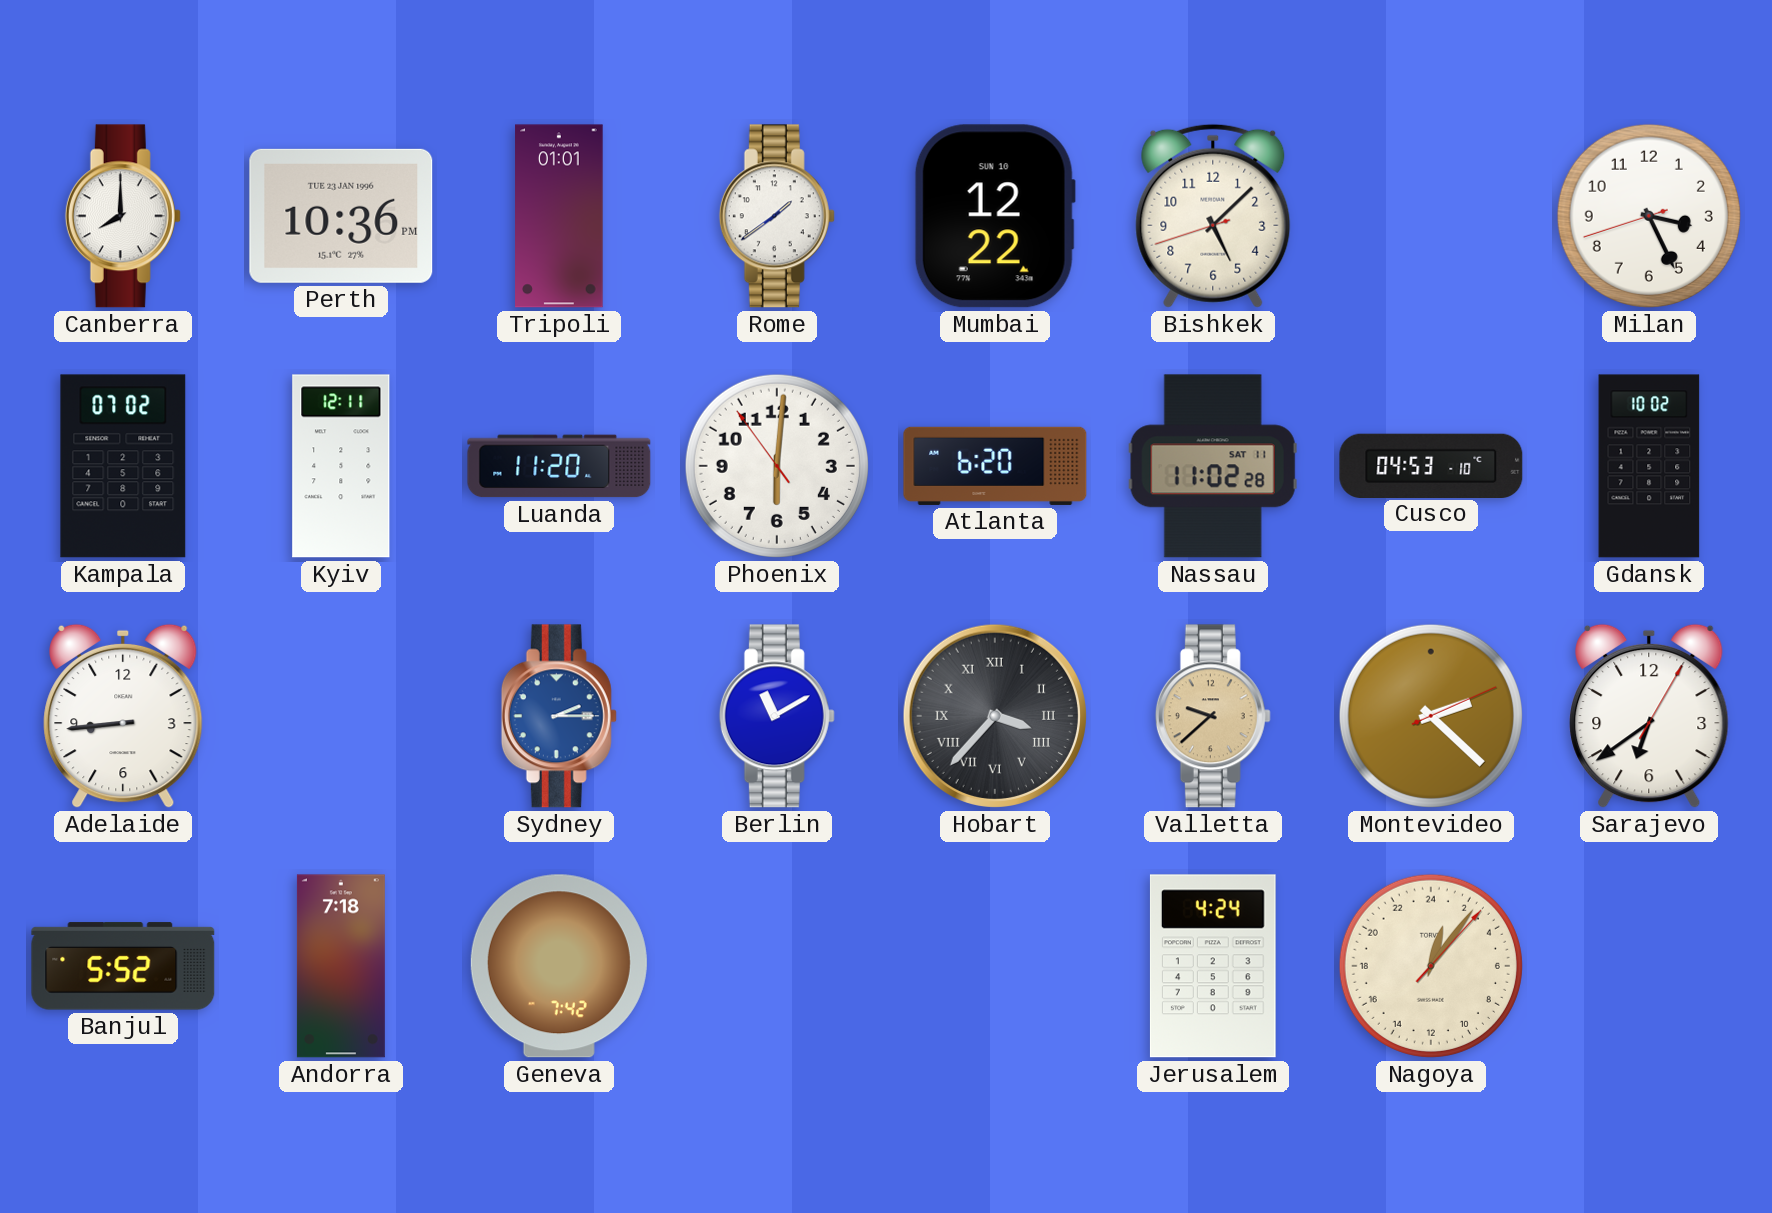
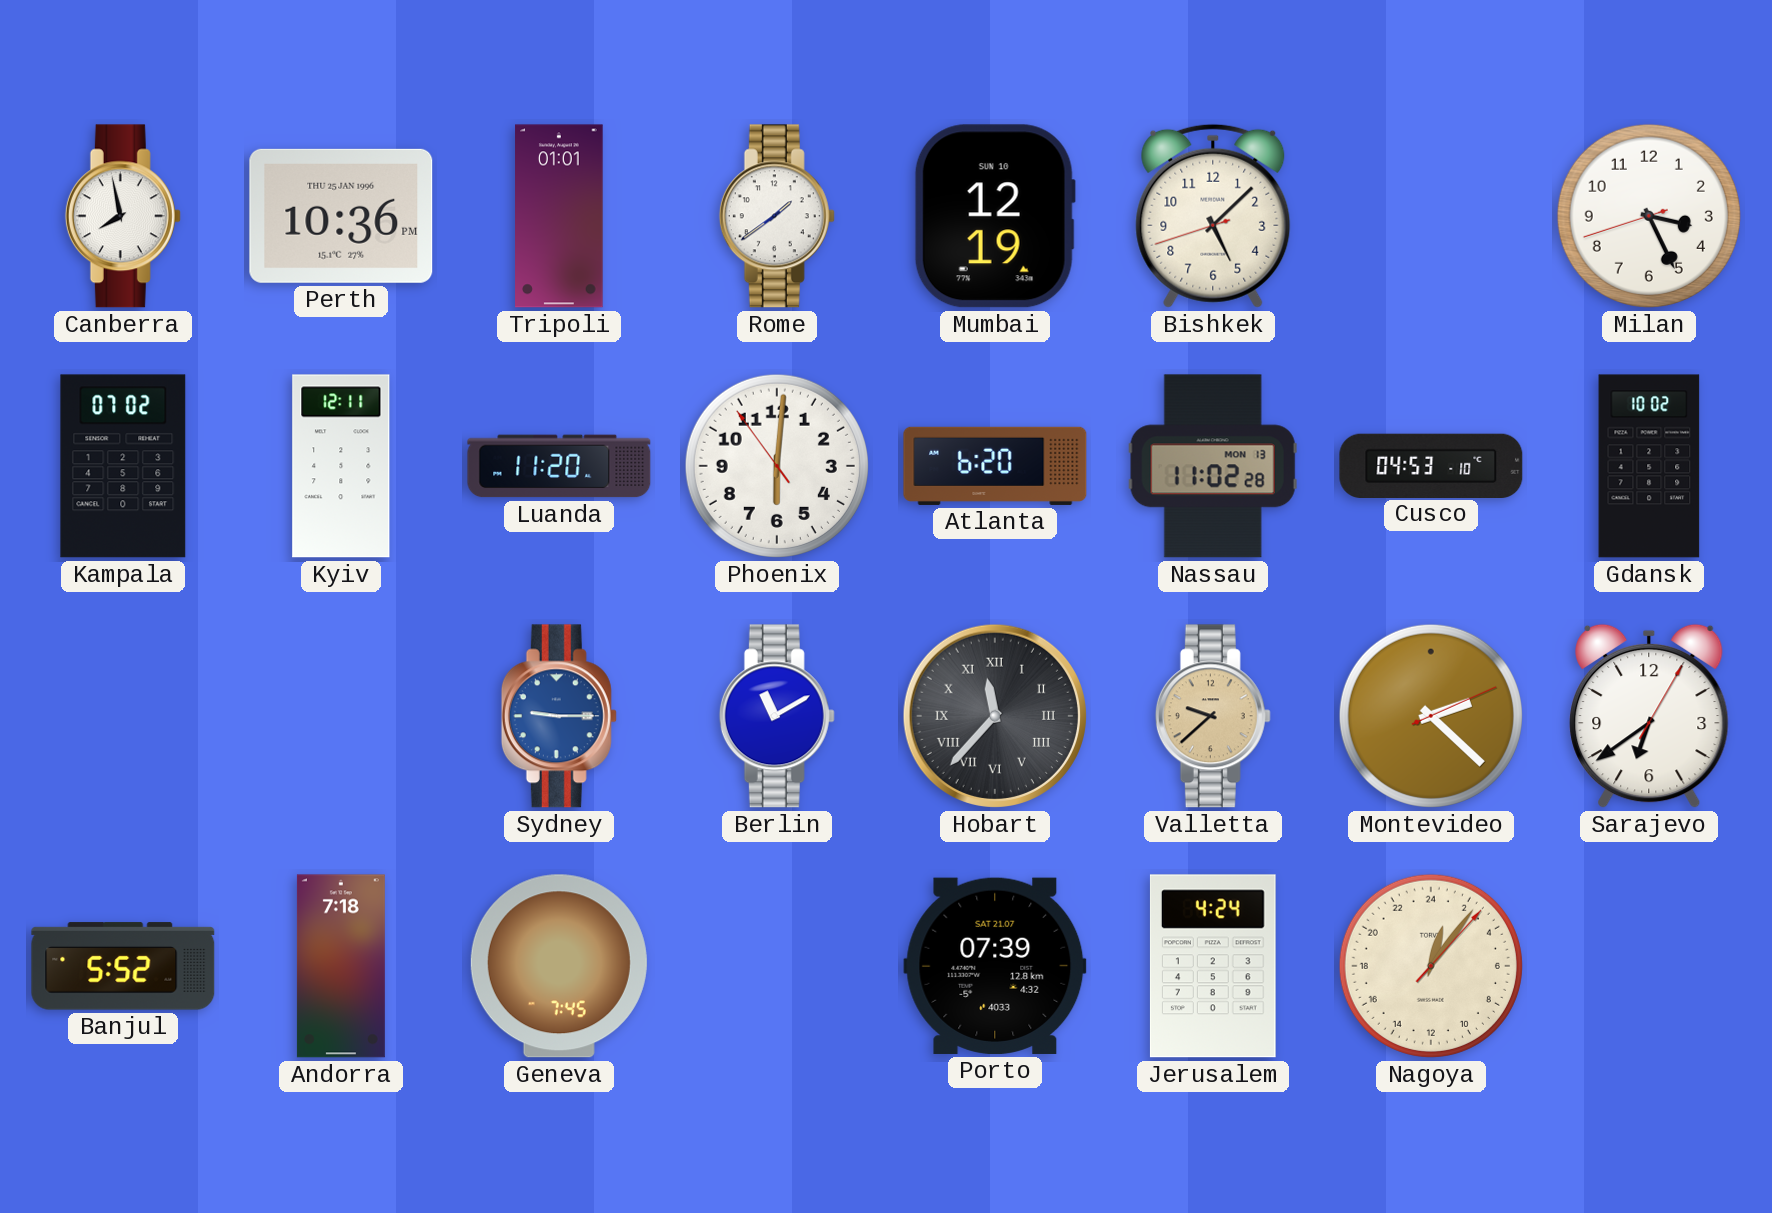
Canberra: 8:00 -> 7:58 (123, 216)
Perth date: TUE 23 JAN 1996 -> THU 25 JAN 1996 (341, 216)
Mumbai: 12:22 -> 12:19 (995, 216)
Nassau date: SAT 11 -> MON 13 (1213, 466)
Adelaide: 8:44 -> none (123, 716)
Sydney: 2:15 -> 9:15 (559, 716)
Hobart: 3:37 -> 11:37 (995, 716)
Geneva: 7:42 -> 7:45 (559, 966)
Porto: none -> 07:39 (995, 966)
